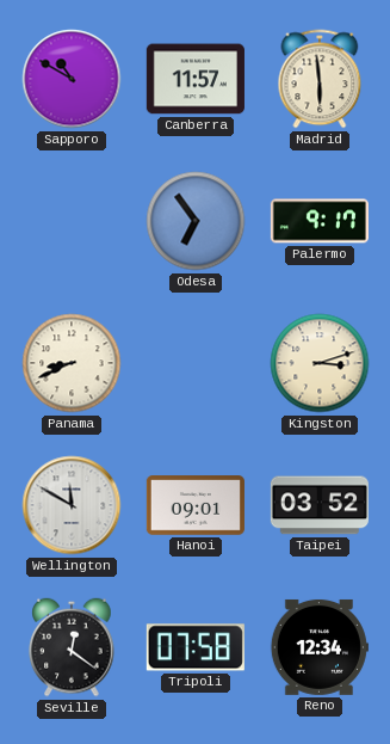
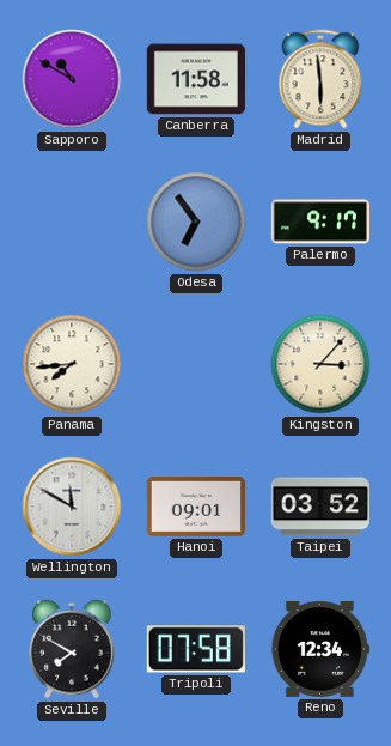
Canberra: 11:57 -> 11:58 (196, 79)
Panama: 8:41 -> 7:44 (72, 364)
Kingston: 3:12 -> 3:07 (320, 364)
Seville: 12:21 -> 7:50 (72, 649)
